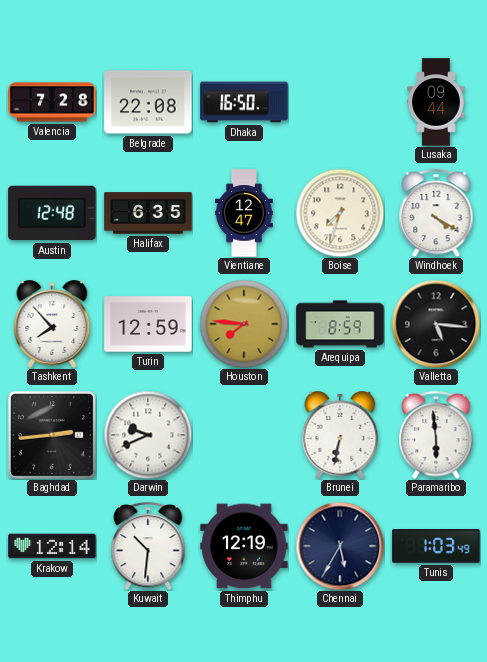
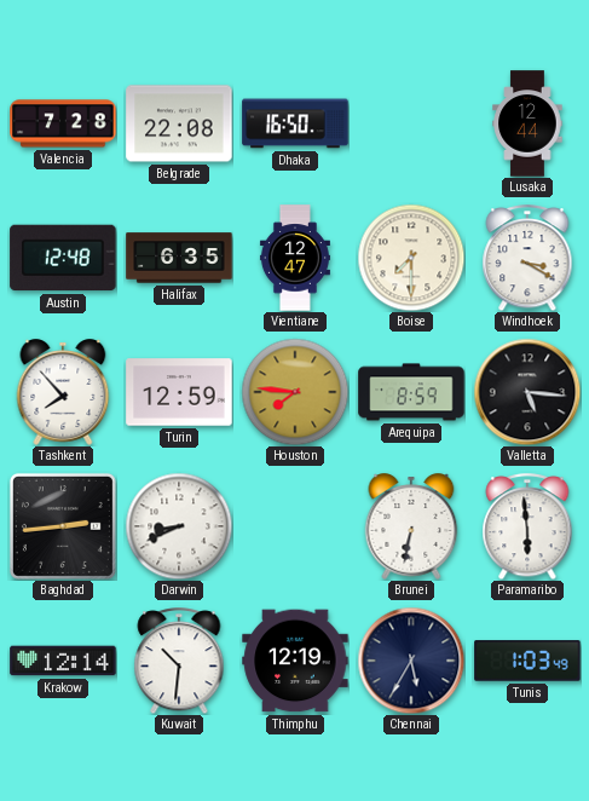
Lusaka: 09:44 -> 12:44 (527, 123)
Boise: 7:33 -> 7:30 (411, 258)
Windhoek: 4:20 -> 3:20 (527, 258)
Darwin: 9:41 -> 8:41 (179, 526)
